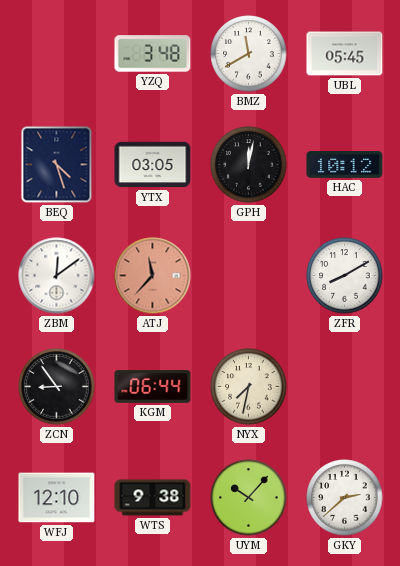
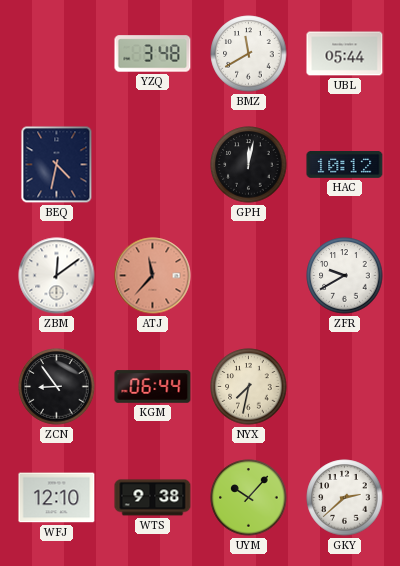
UBL: 05:45 -> 05:44 (345, 54)
BEQ: 4:27 -> 4:32 (57, 165)
YTX: 03:05 -> none (153, 165)
ZFR: 8:10 -> 9:40 (345, 276)
